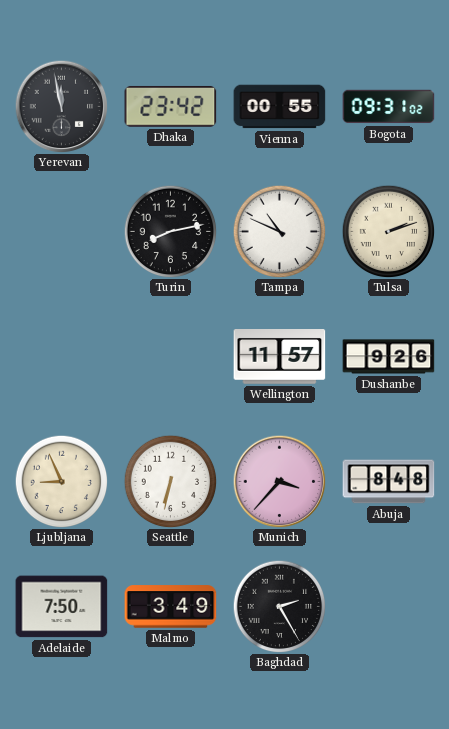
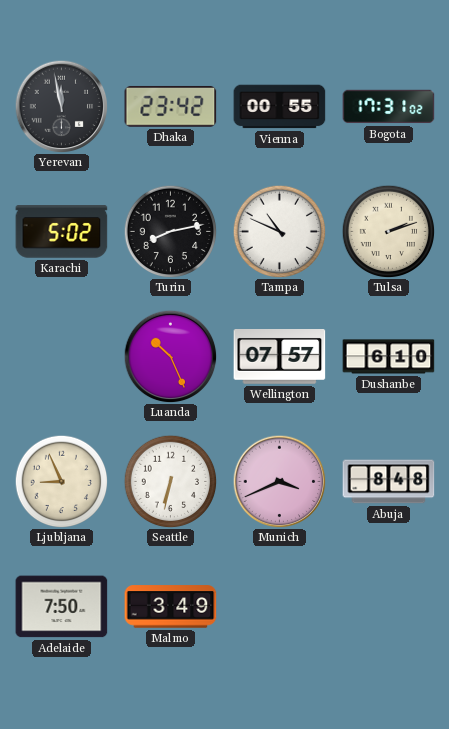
Bogota: 09:31 -> 17:31 (389, 107)
Karachi: none -> 5:02 (62, 232)
Luanda: none -> 10:26 (170, 356)
Wellington: 11:57 -> 07:57 (280, 357)
Dushanbe: 9:26 -> 6:10 (389, 357)
Munich: 3:37 -> 3:41 (279, 481)
Baghdad: 2:25 -> none (279, 606)
